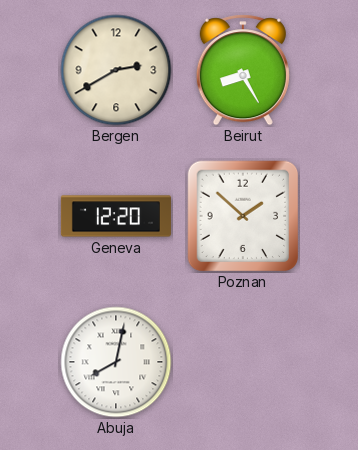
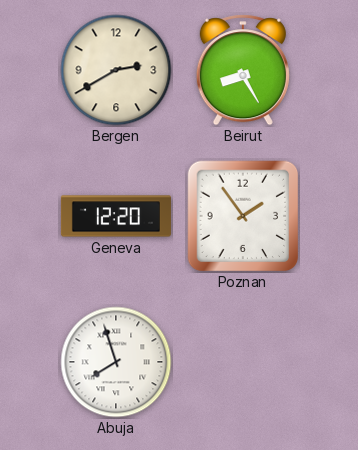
Poznan: 1:52 -> 1:54 (243, 216)
Abuja: 8:02 -> 7:57 (116, 362)
